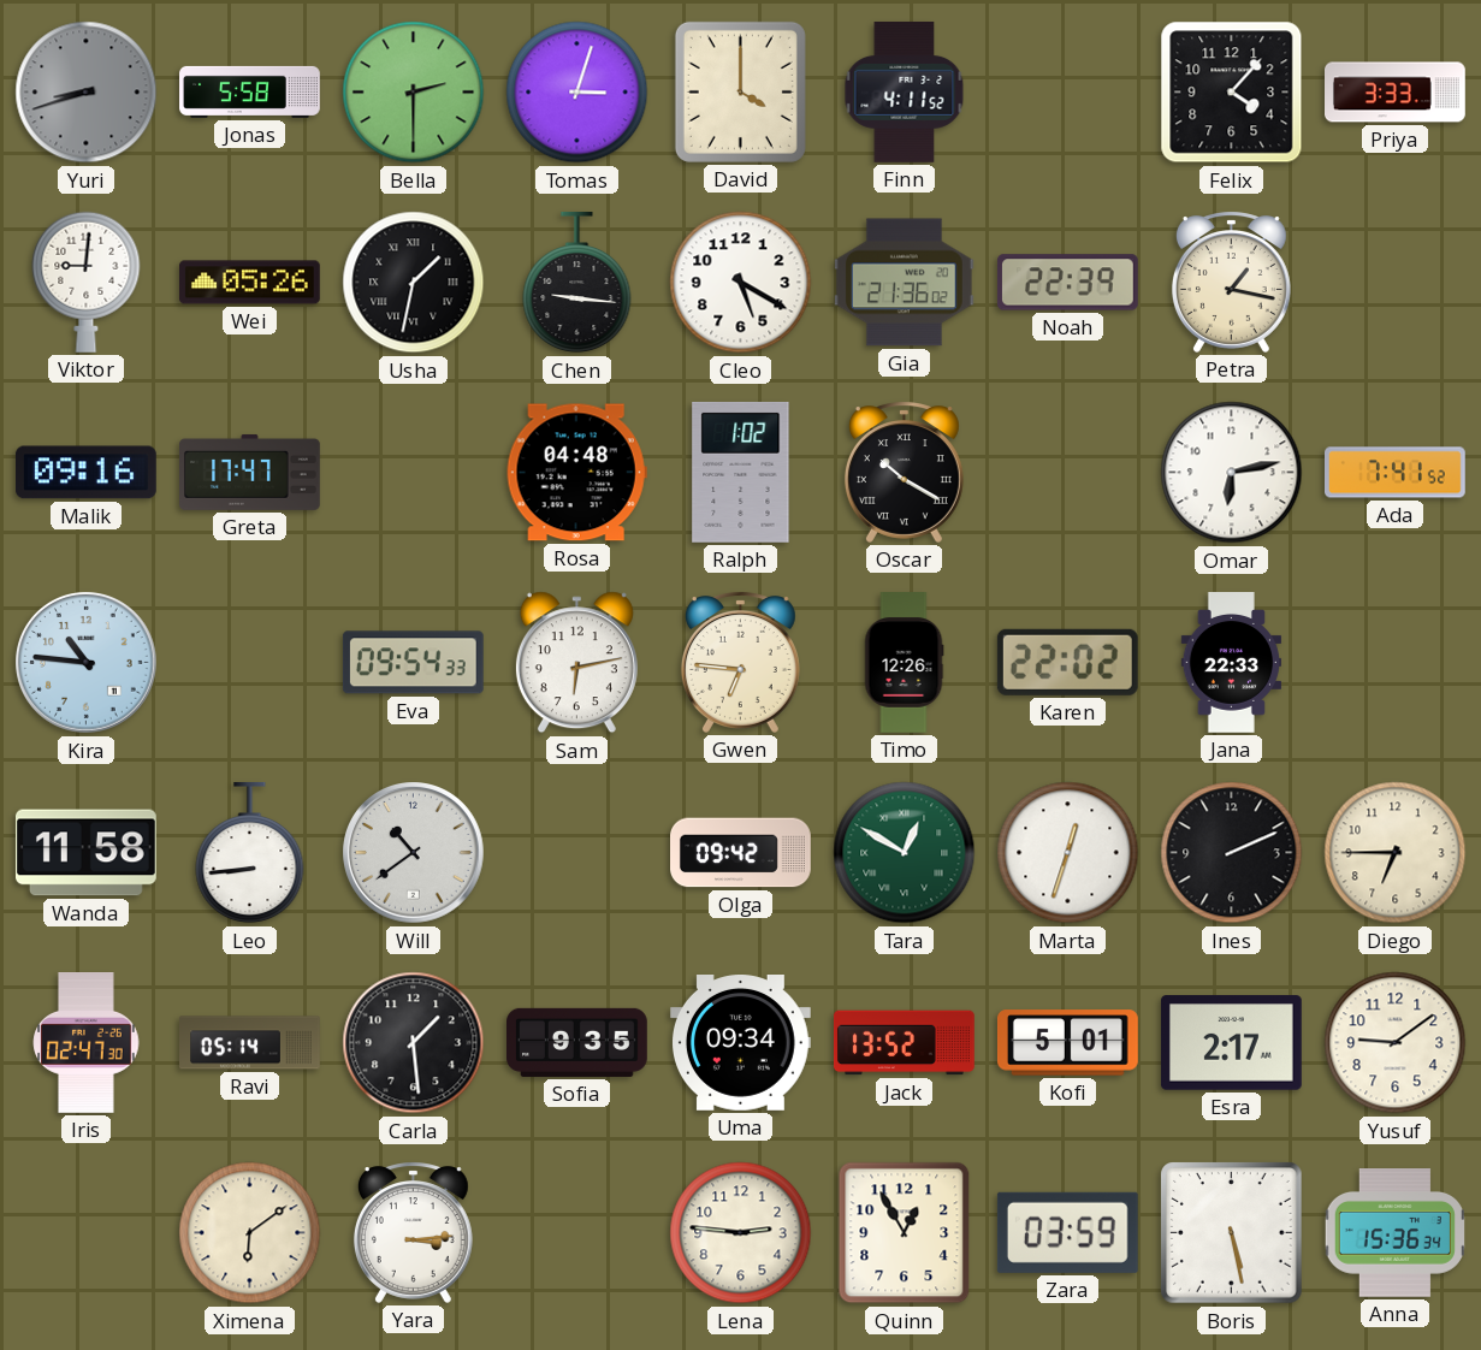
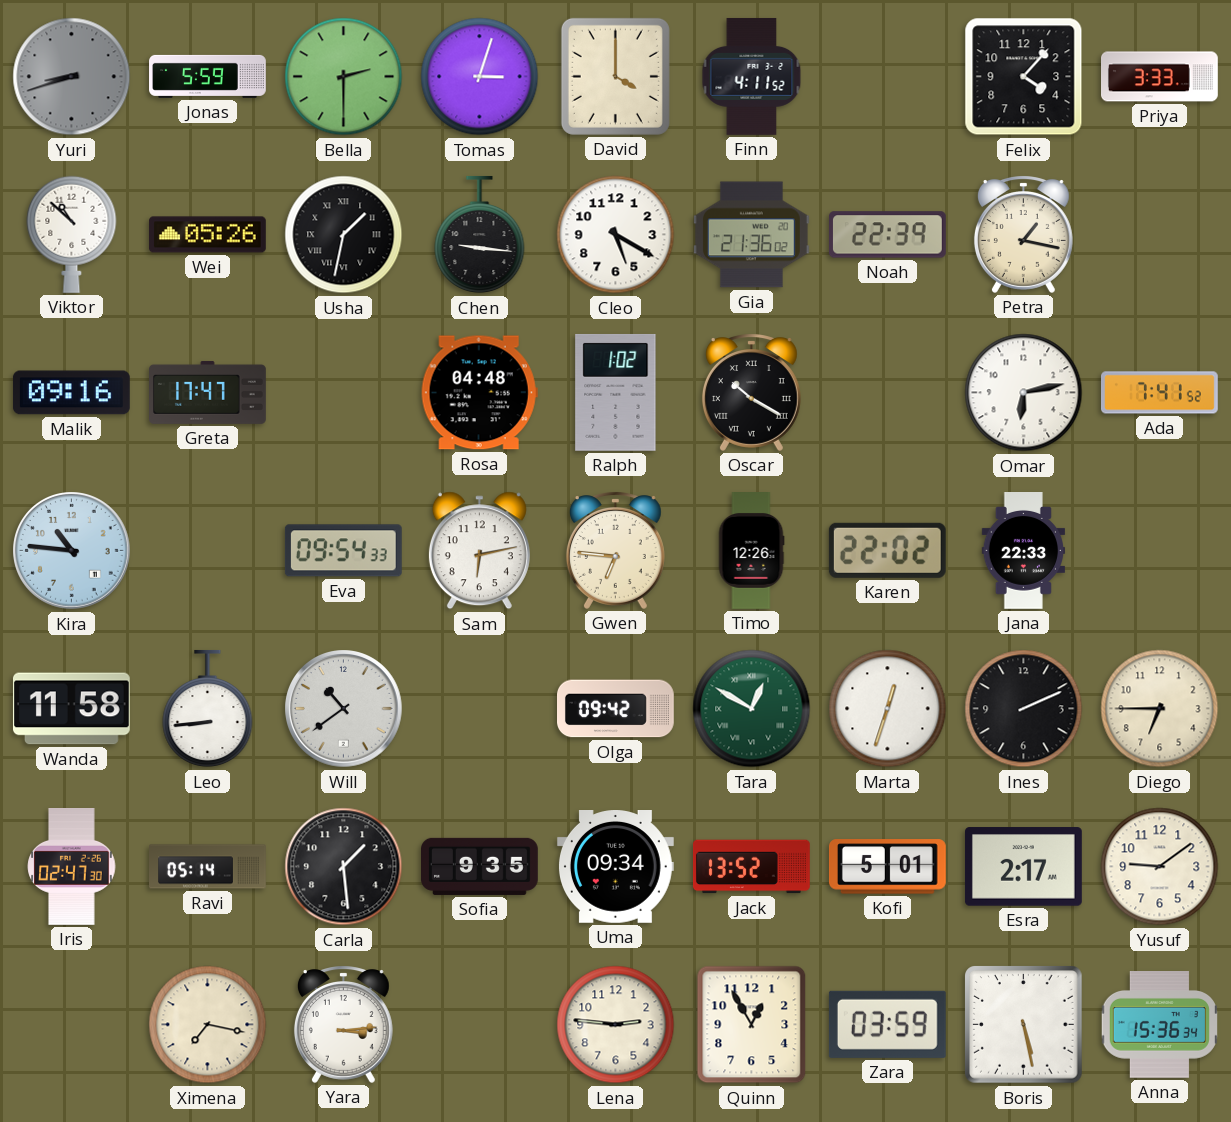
Jonas: 5:58 -> 5:59 (208, 76)
Viktor: 9:01 -> 10:52 (72, 234)
Ximena: 6:09 -> 7:17 (208, 1025)
